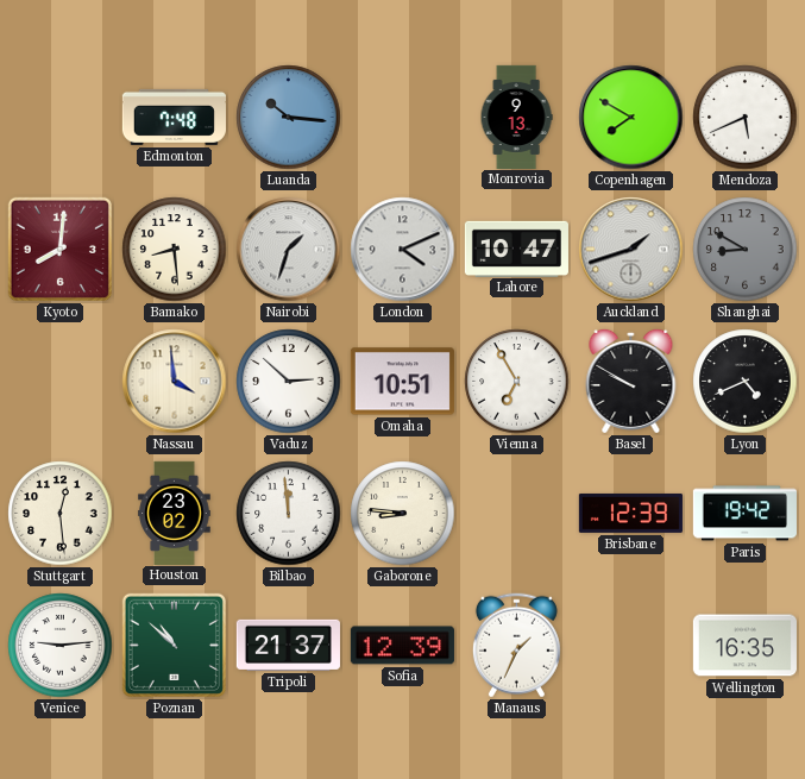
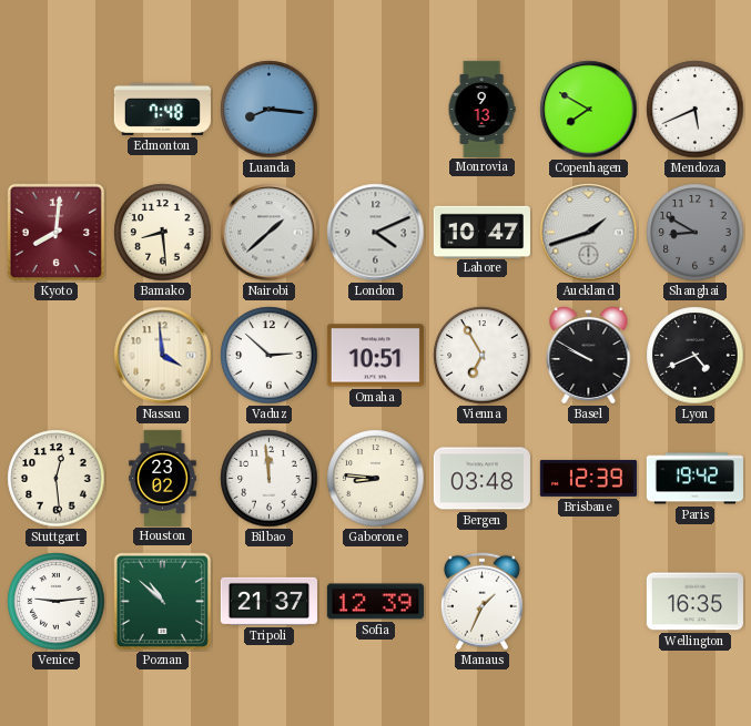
Luanda: 10:16 -> 8:16 (270, 110)
Nairobi: 1:33 -> 1:38 (270, 233)
Bergen: none -> 03:48 (481, 479)
